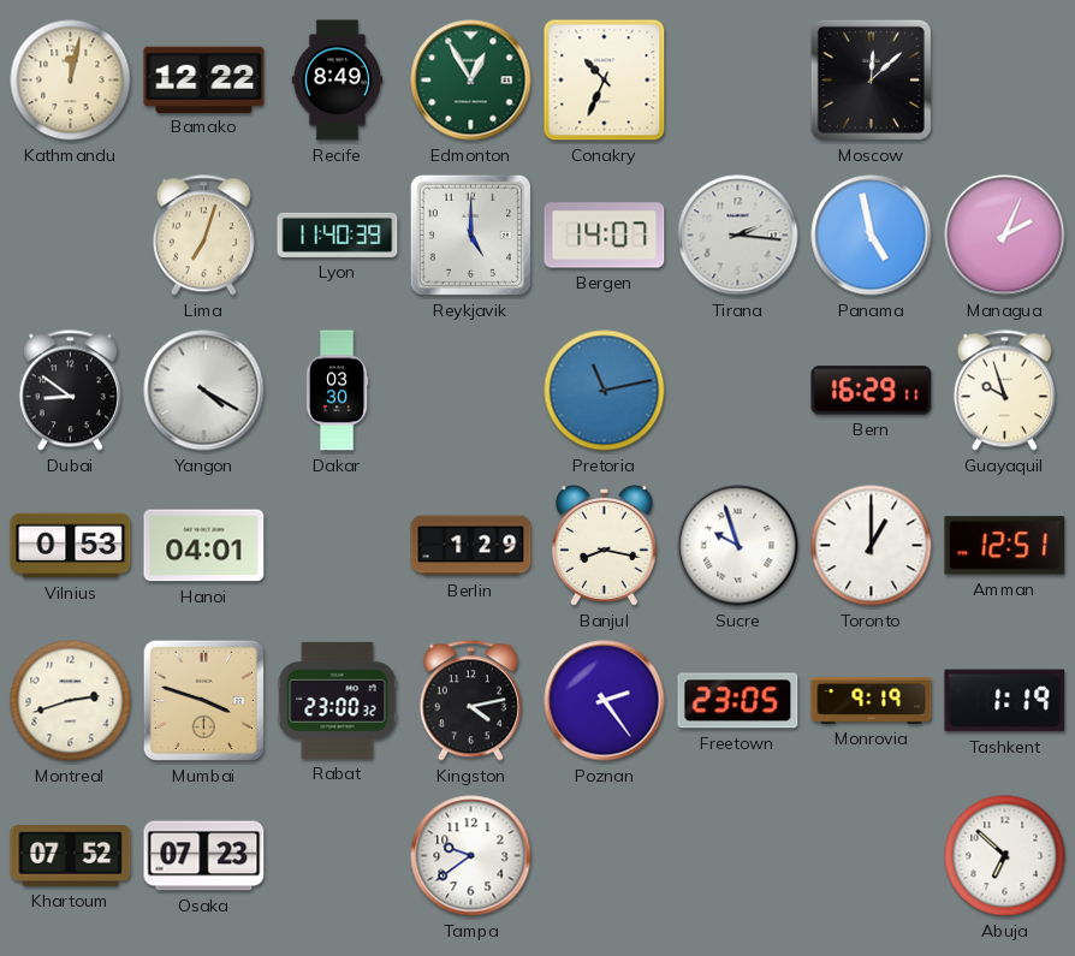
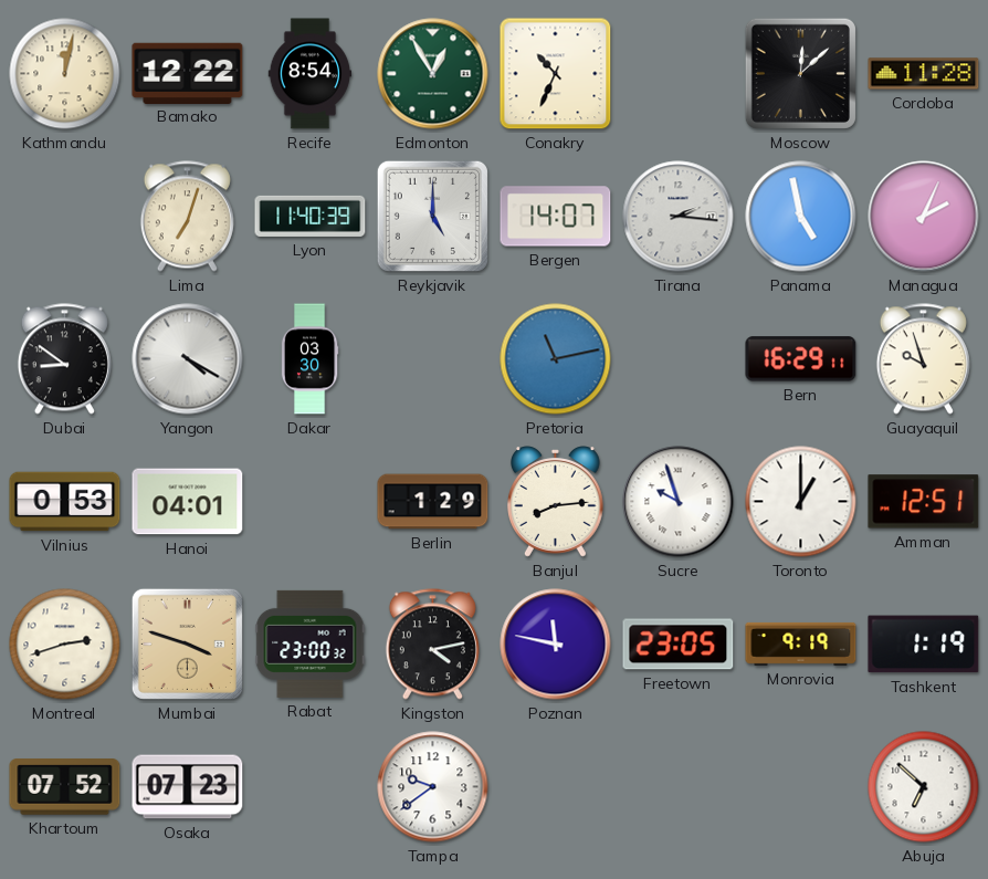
Recife: 8:49 -> 8:54 (311, 74)
Cordoba: none -> 11:28 (924, 74)
Banjul: 8:17 -> 8:14 (555, 502)
Poznan: 2:24 -> 11:47 (556, 645)
